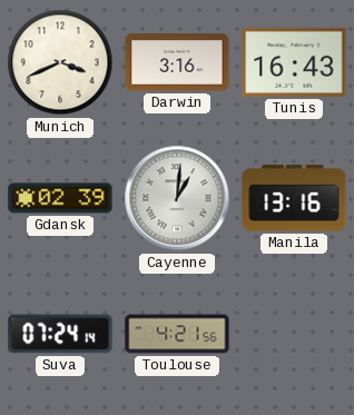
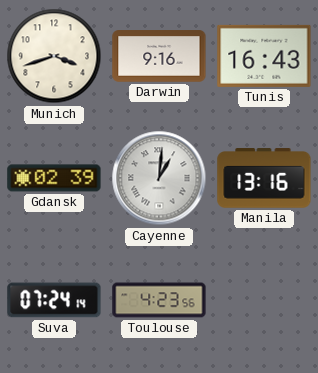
Munich: 3:41 -> 3:42 (54, 56)
Darwin: 3:16 -> 9:16 (159, 56)
Toulouse: 4:21 -> 4:23 (159, 300)
